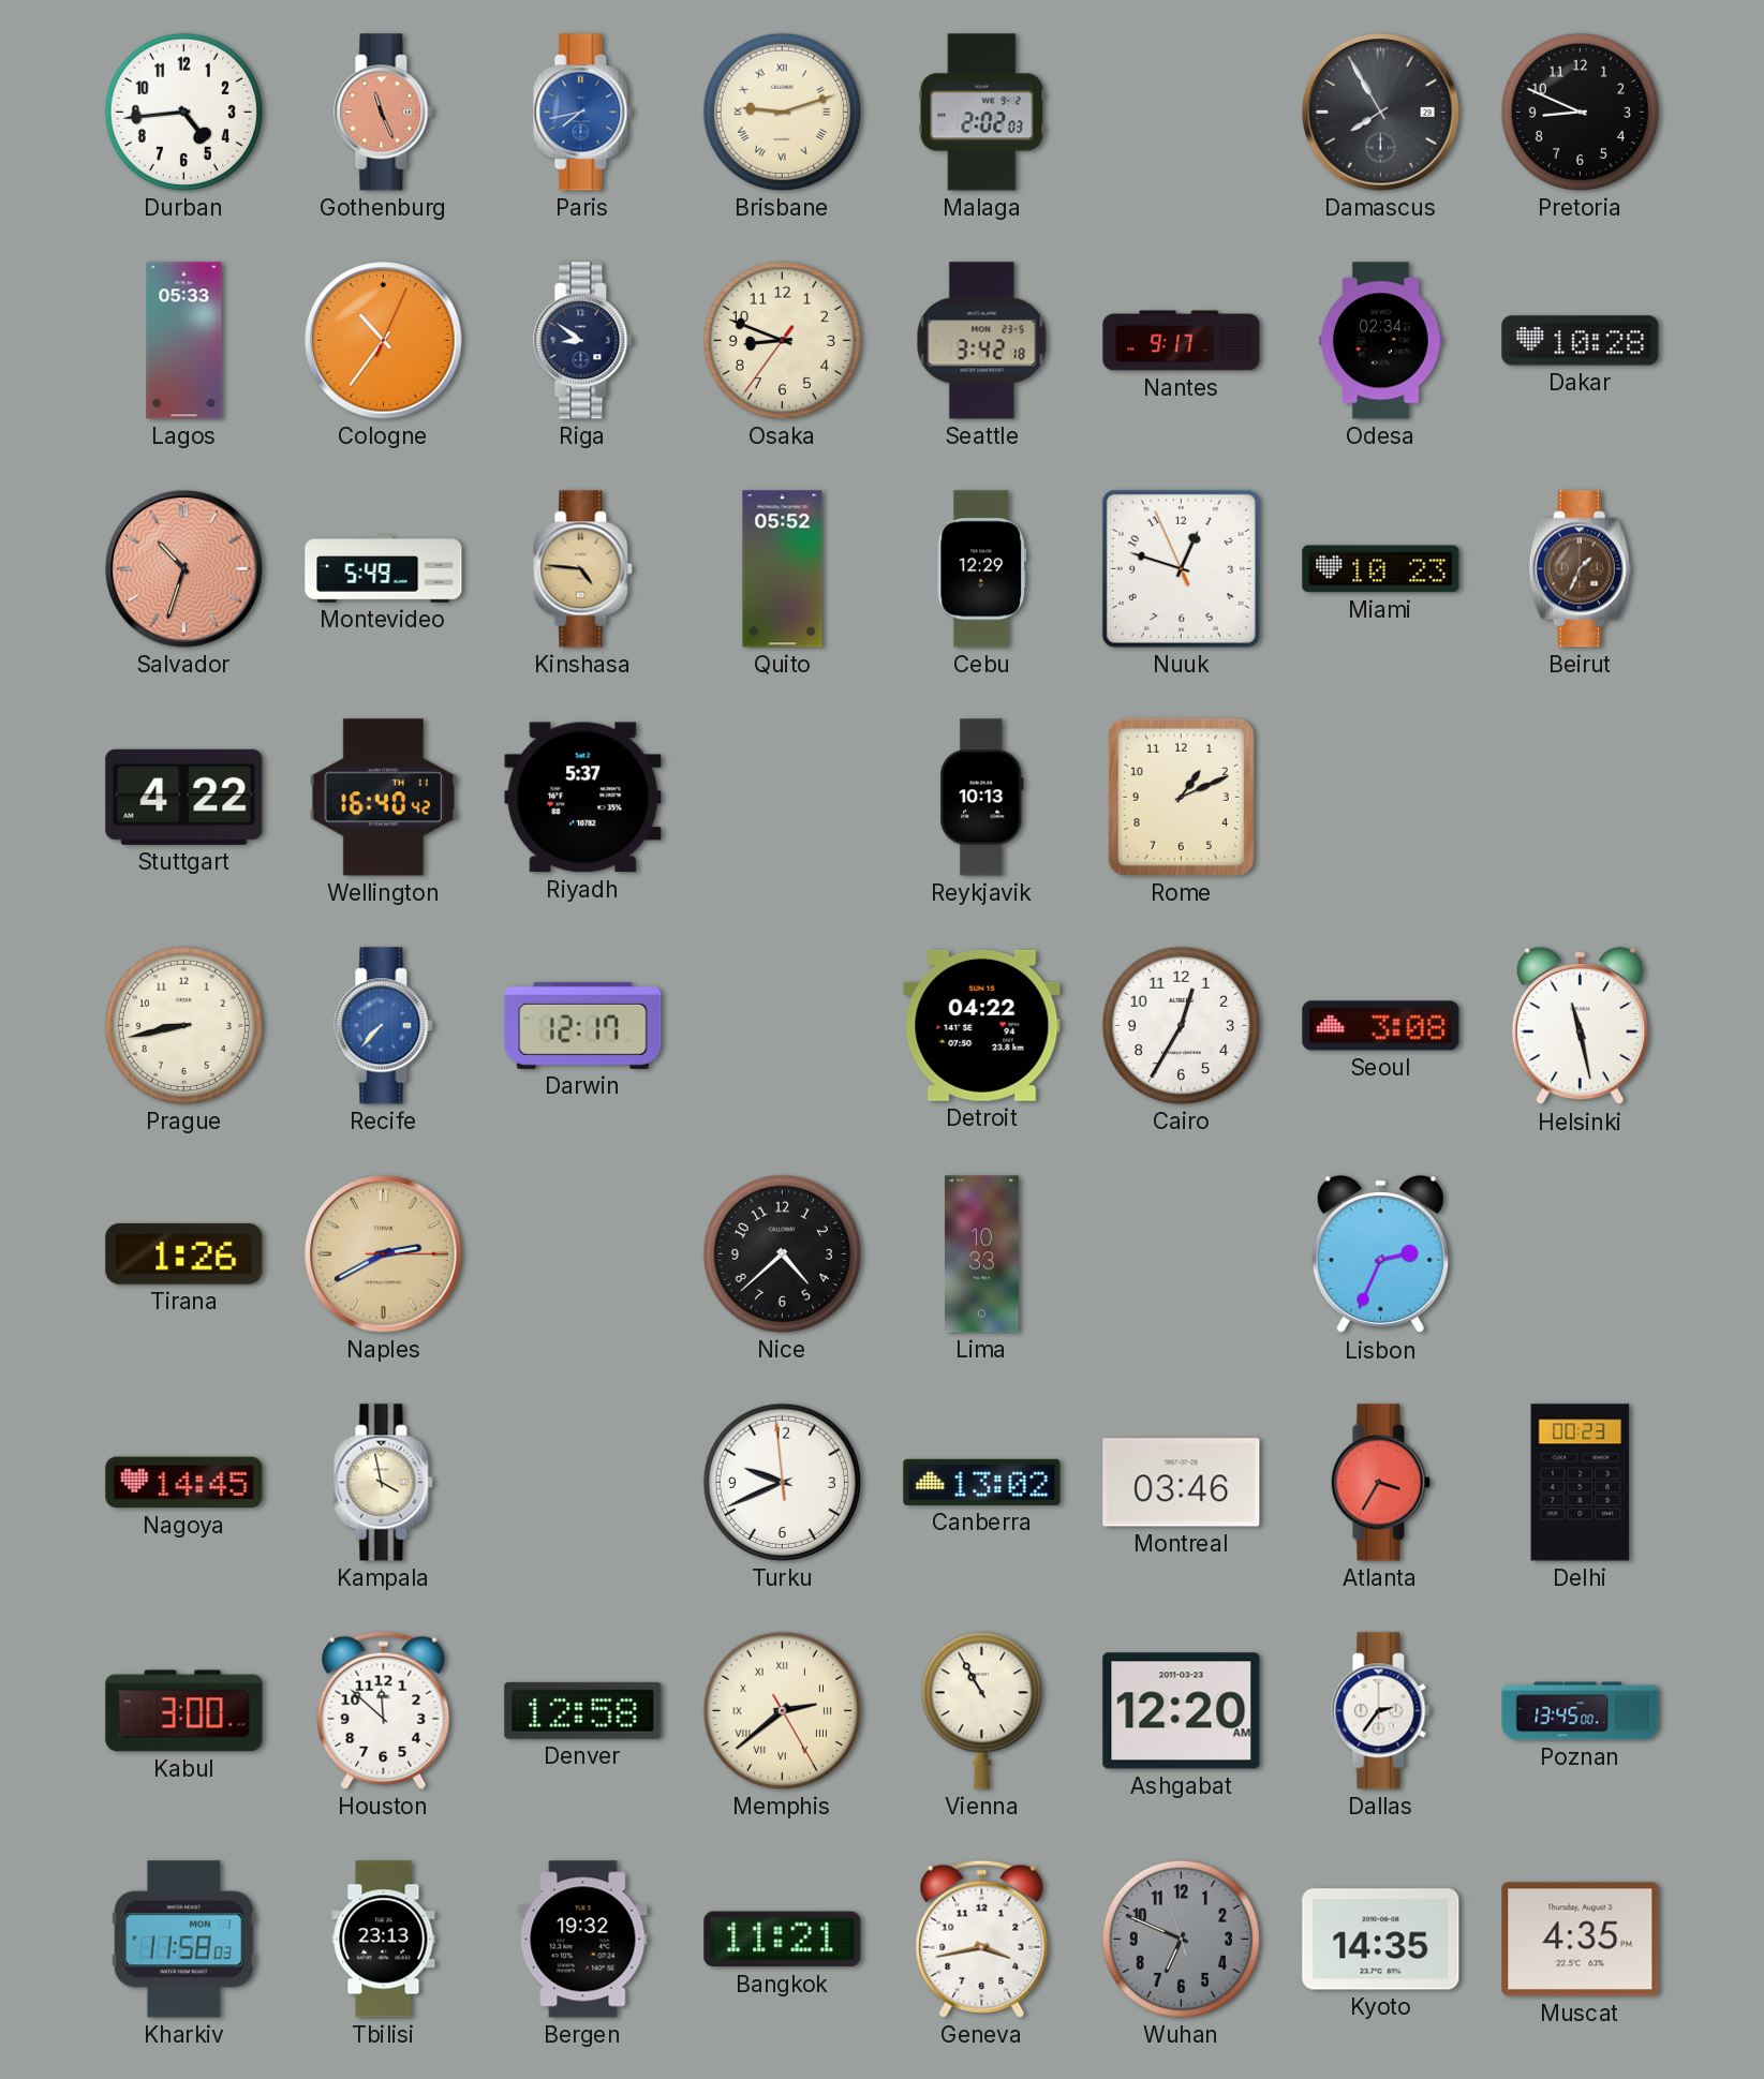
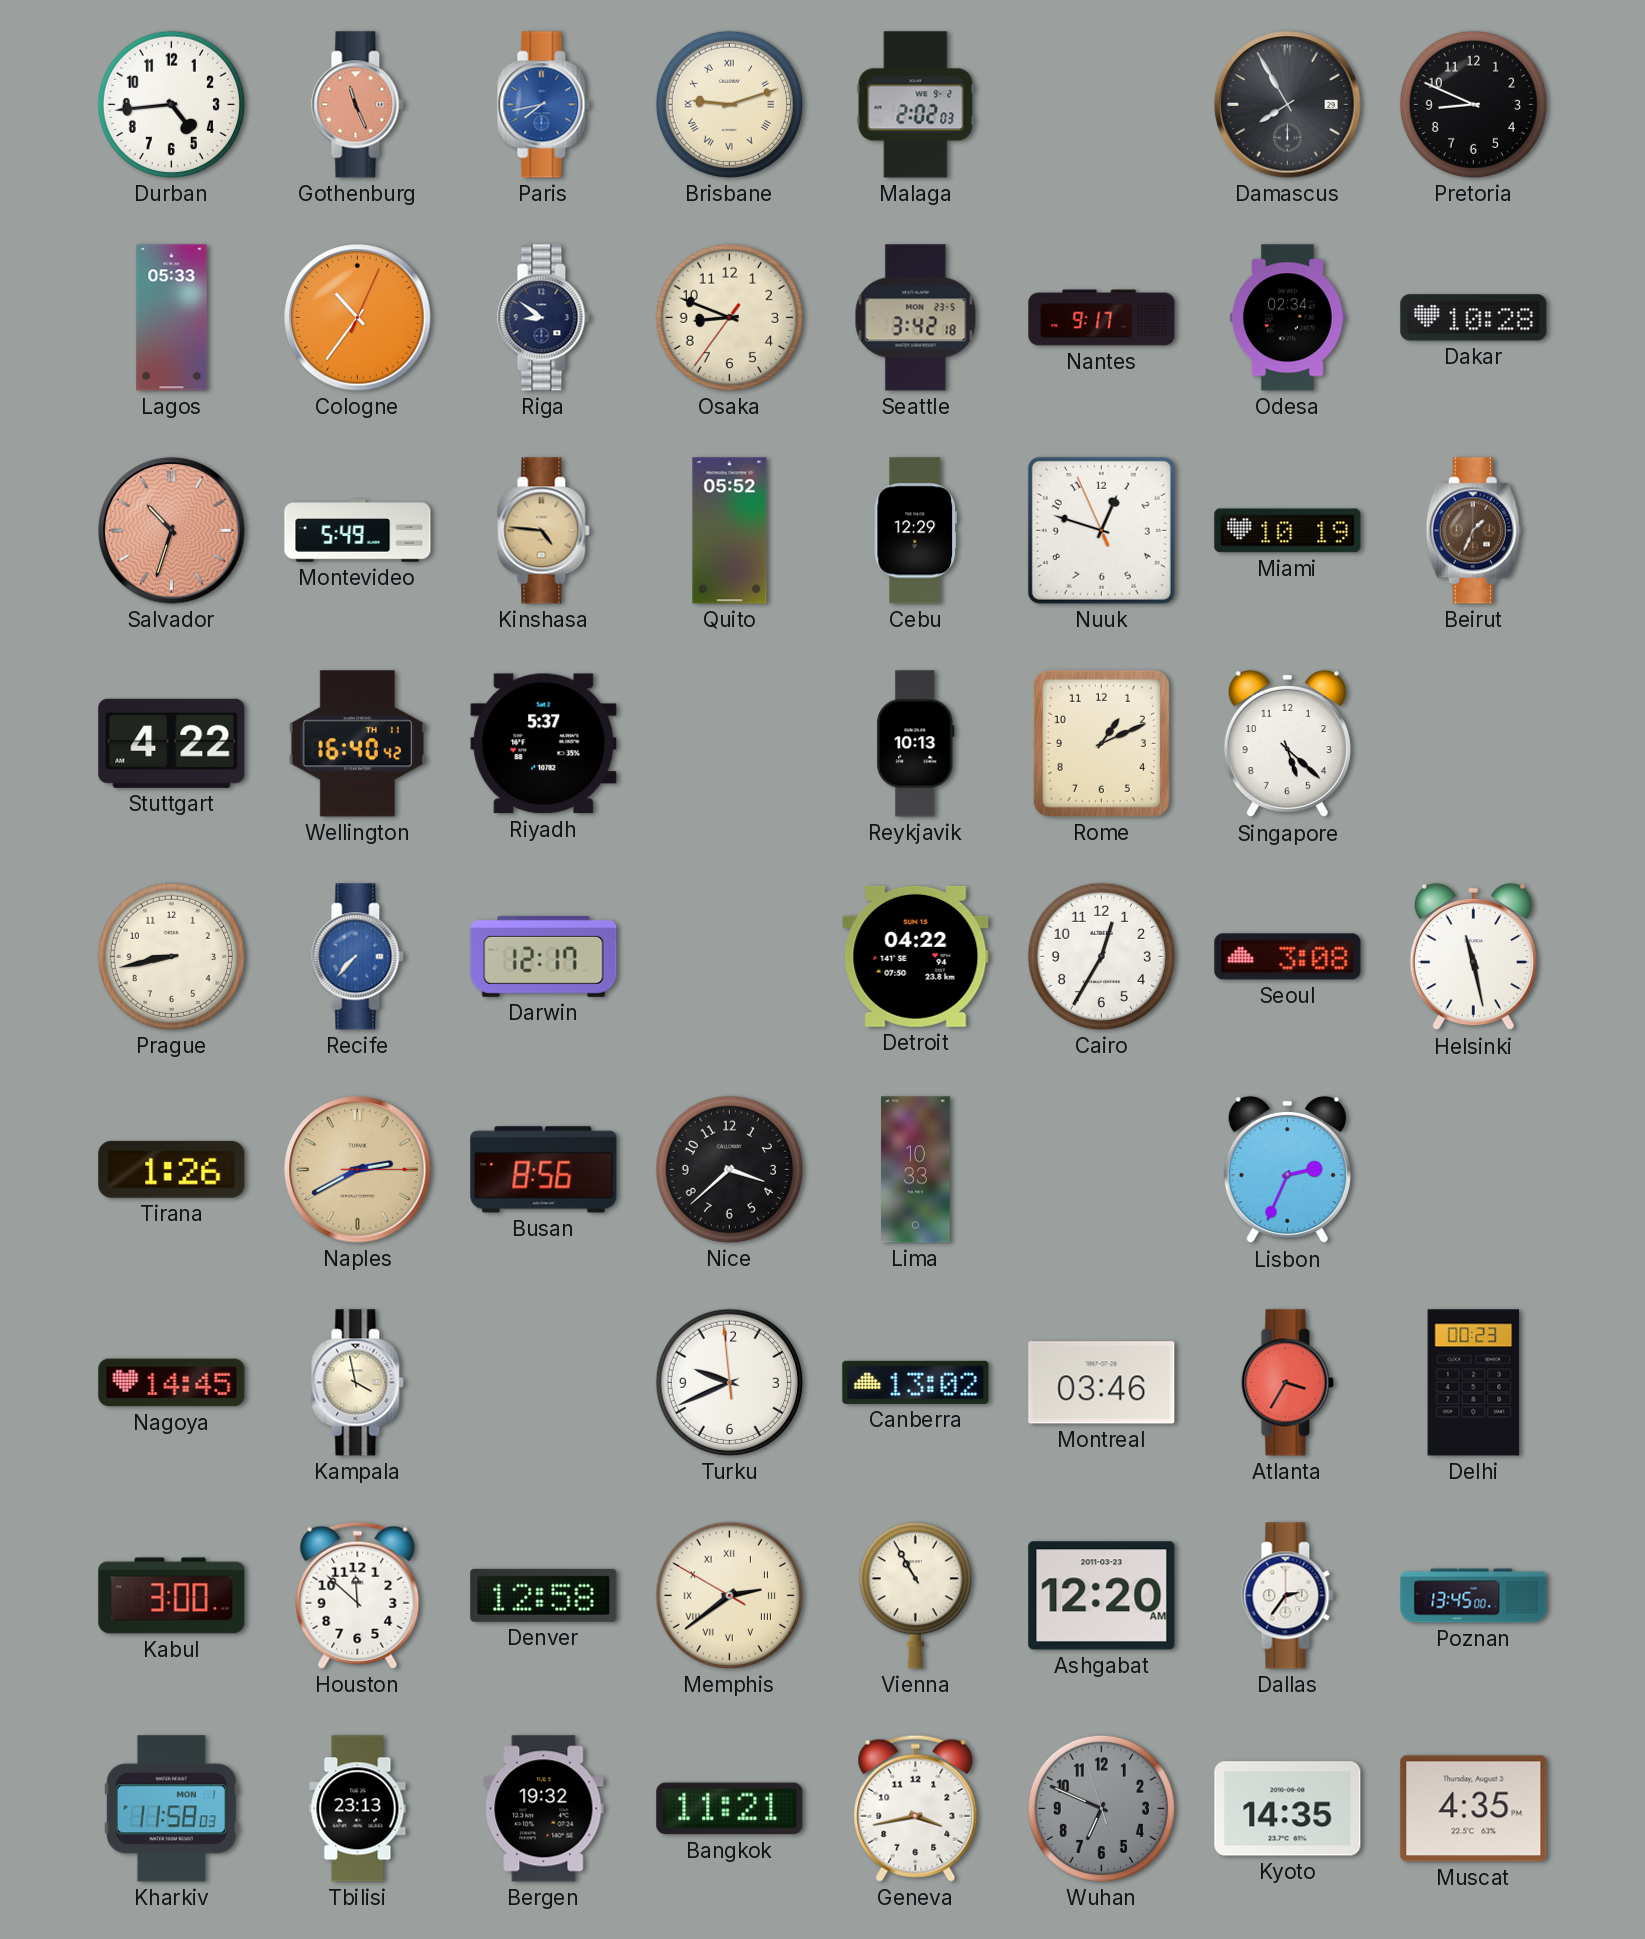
Miami: 10:23 -> 10:19 (1288, 531)
Singapore: none -> 5:22 (1287, 744)
Busan: none -> 8:56 (544, 1170)
Nice: 4:38 -> 3:38 (729, 1169)
Memphis: 2:38:25 -> 2:38:50 (729, 1595)
